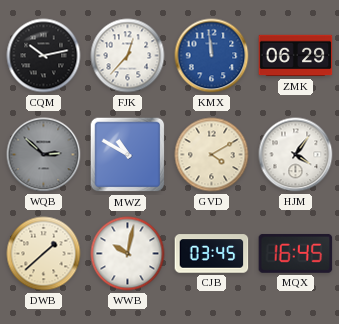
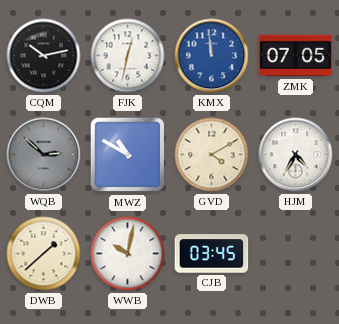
FJK: 12:37 -> 12:32 (128, 56)
ZMK: 06:29 -> 07:05 (296, 56)
HJM: 4:06 -> 4:35 (296, 155)
MQX: 16:45 -> none (296, 253)
